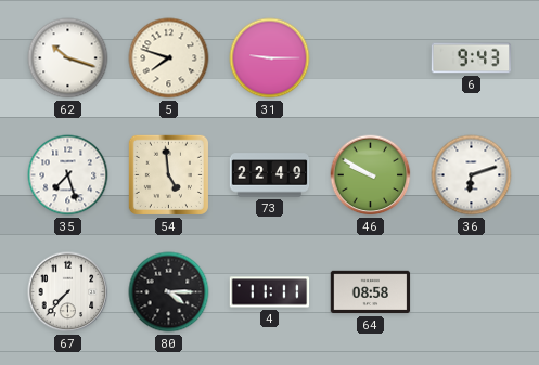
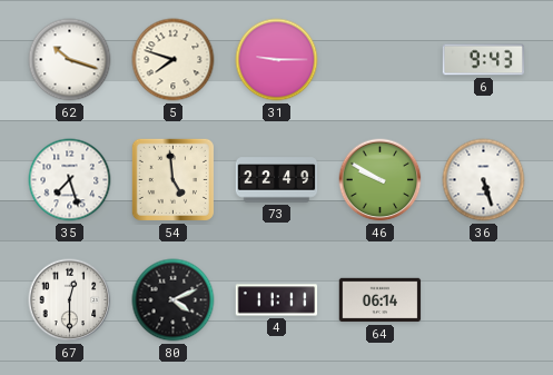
36: 6:12 -> 5:27 (484, 180)
67: 7:37 -> 12:30 (70, 300)
80: 4:15 -> 4:11 (174, 300)
64: 08:58 -> 06:14 (381, 300)
